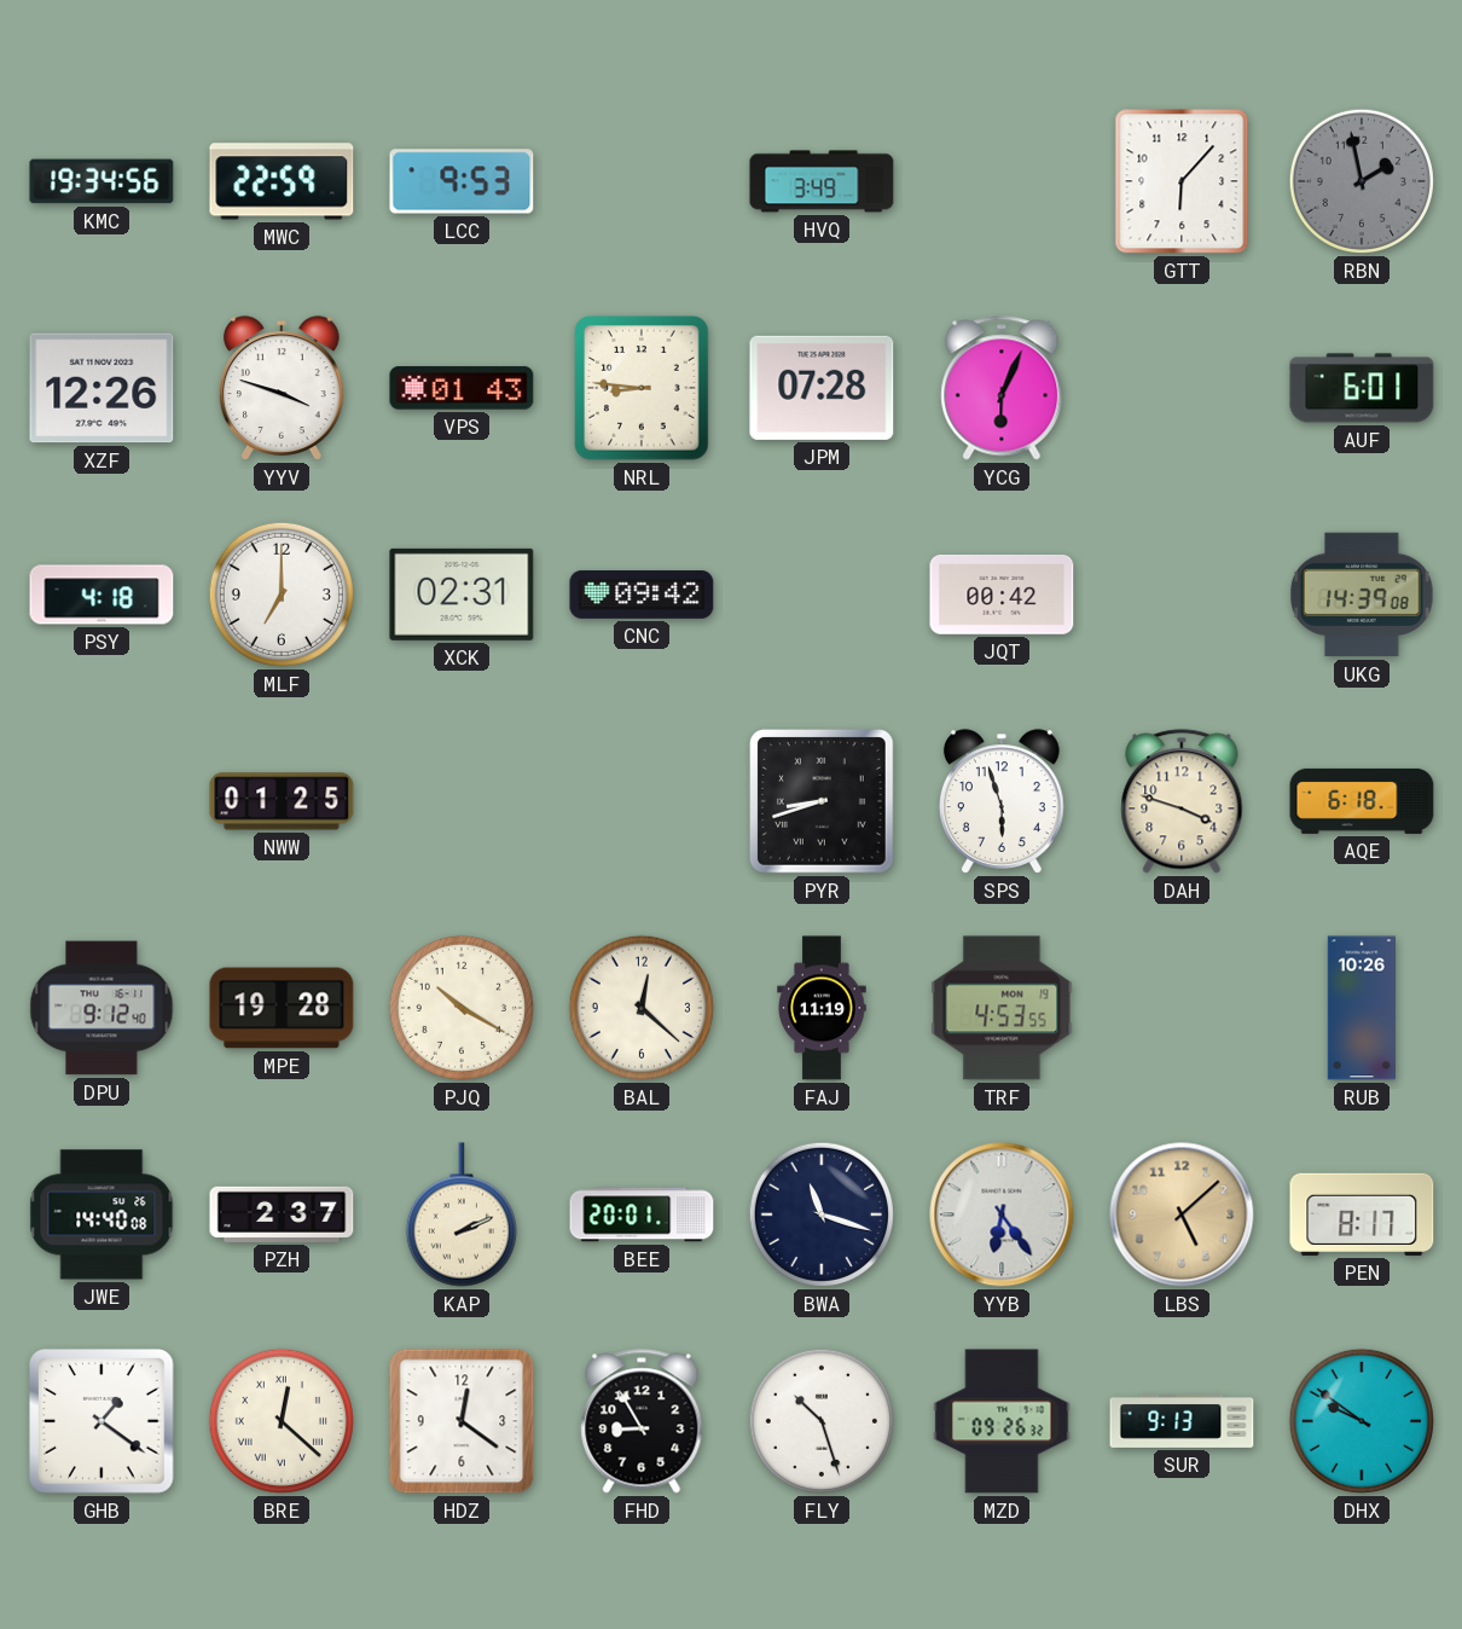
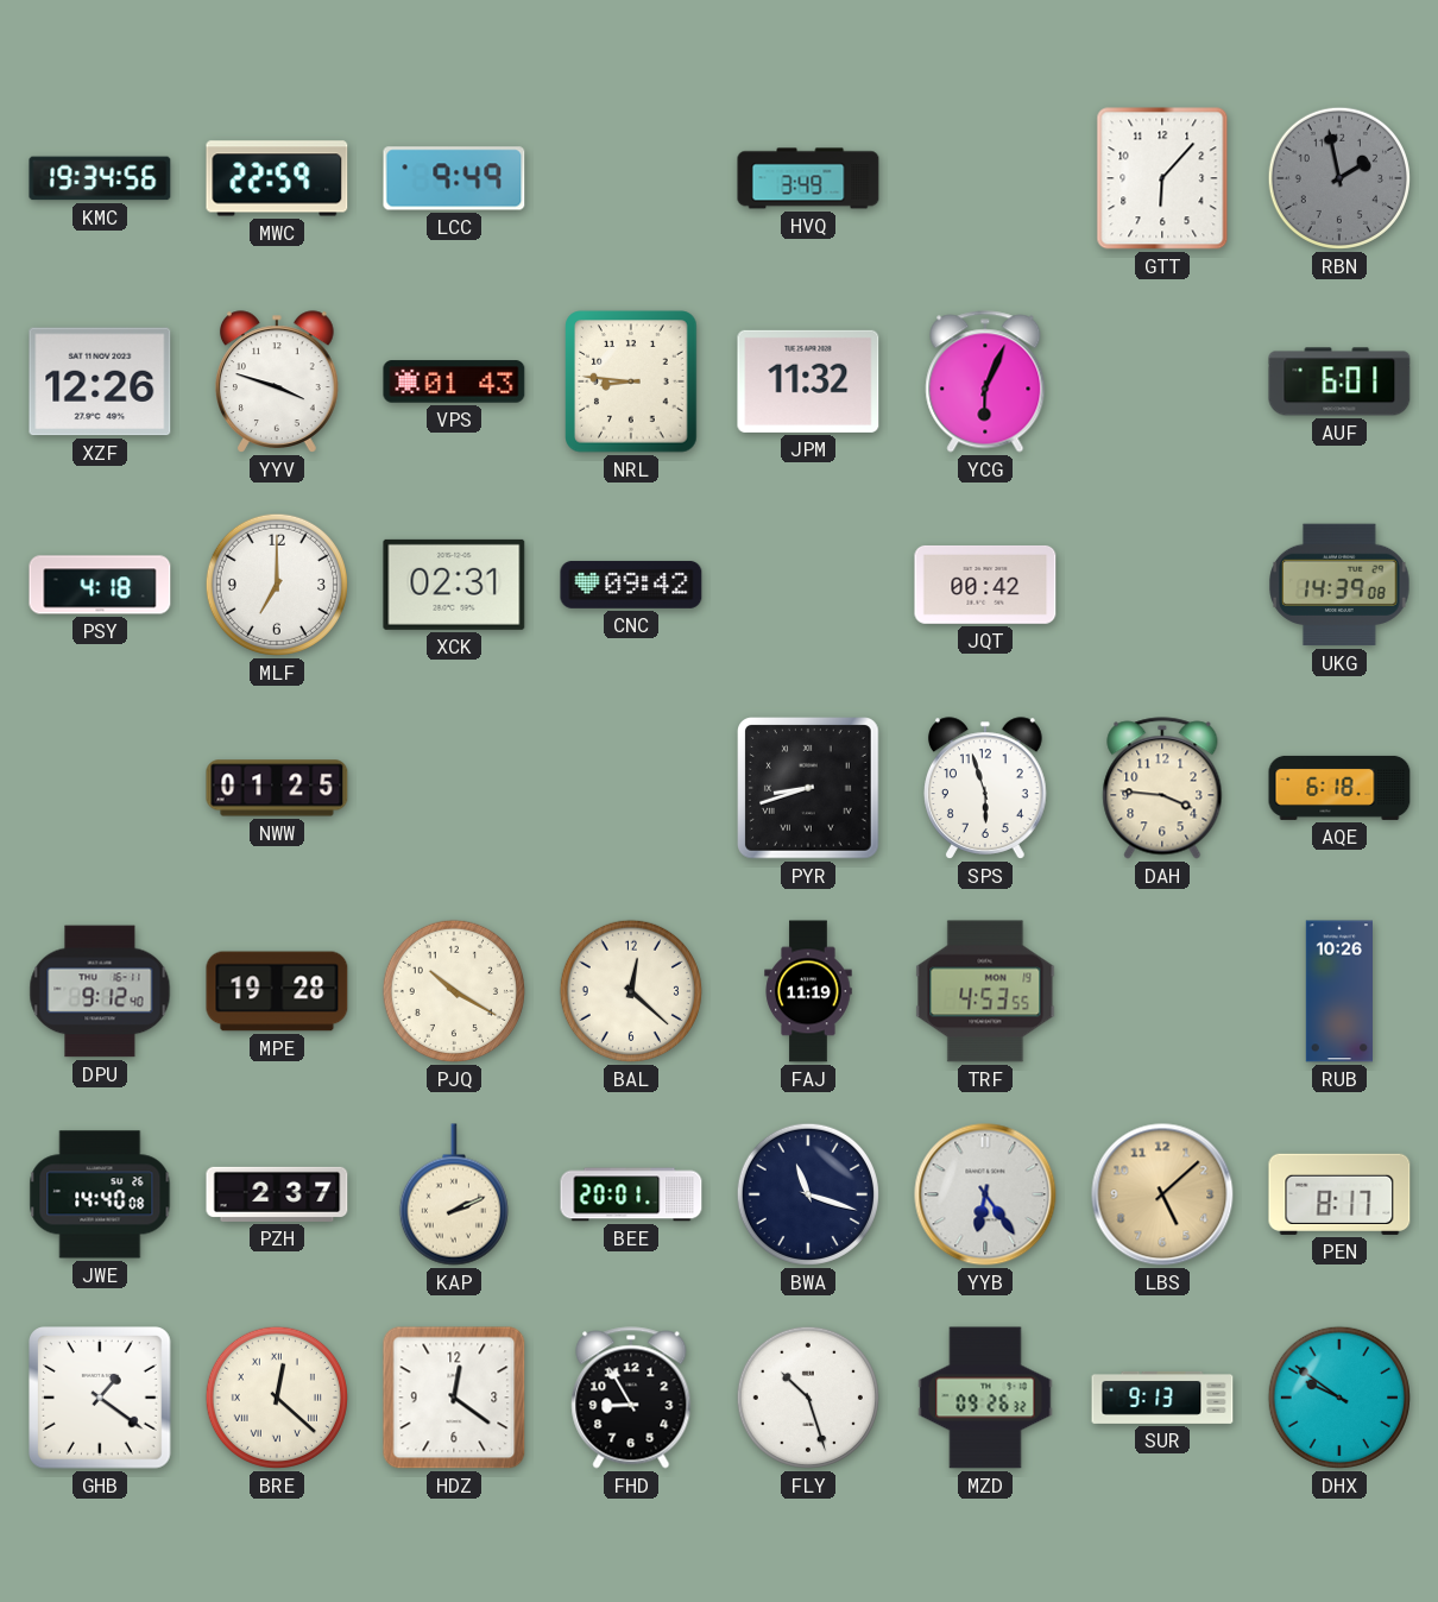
LCC: 9:53 -> 9:49 (454, 178)
JPM: 07:28 -> 11:32 (808, 381)
DAH: 3:48 -> 3:46 (1162, 788)
